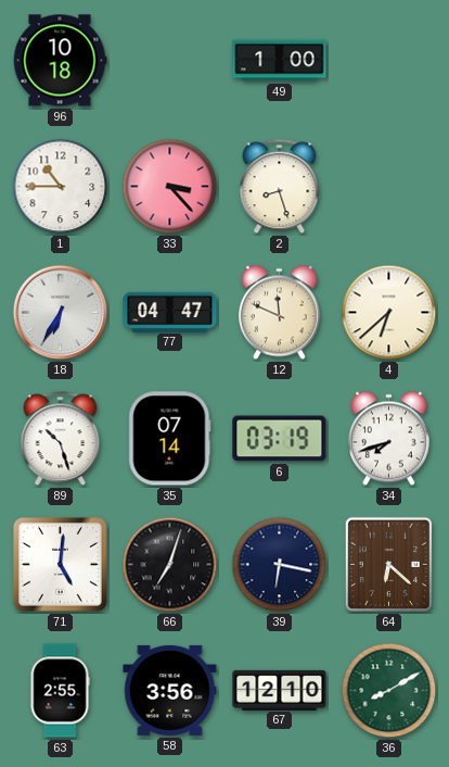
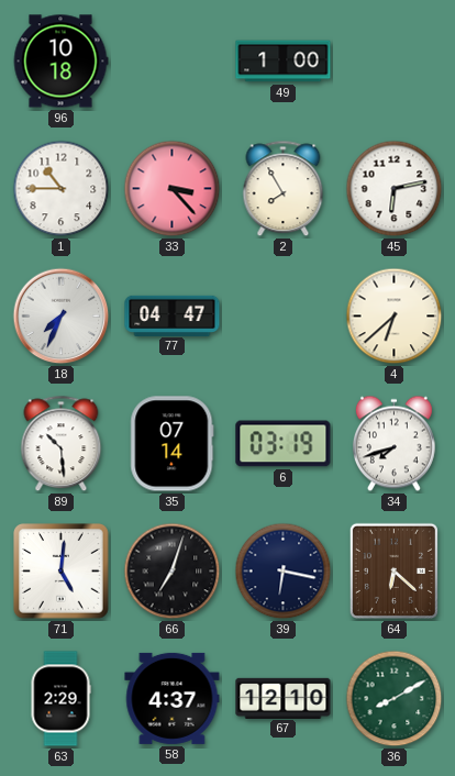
2: 8:27 -> 7:55 (284, 189)
45: none -> 6:13 (395, 189)
18: 6:35 -> 7:34 (62, 317)
12: 11:49 -> none (279, 313)
89: 10:27 -> 10:29 (62, 444)
63: 2:55 -> 2:29 (60, 699)
58: 3:56 -> 4:37 (173, 698)
